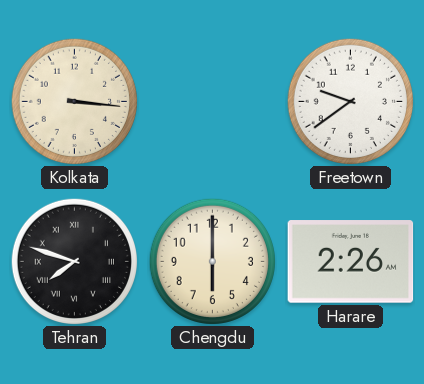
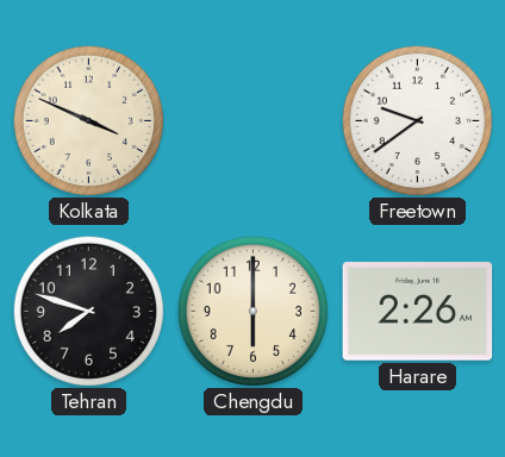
Kolkata: 3:16 -> 3:49 (88, 120)
Tehran numerals: Roman -> Arabic (88, 311)
